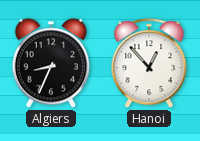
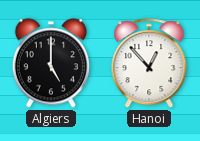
Algiers: 8:34 -> 5:00 (51, 63)
